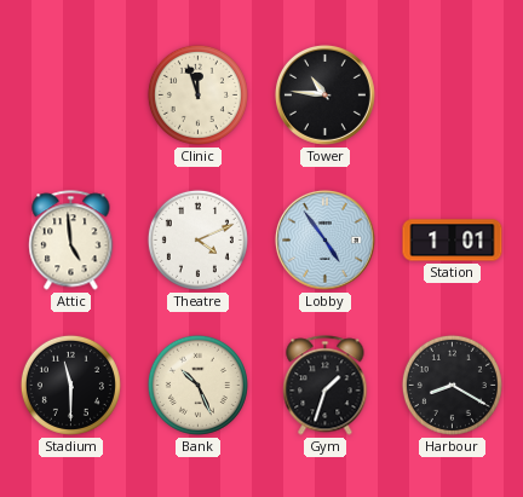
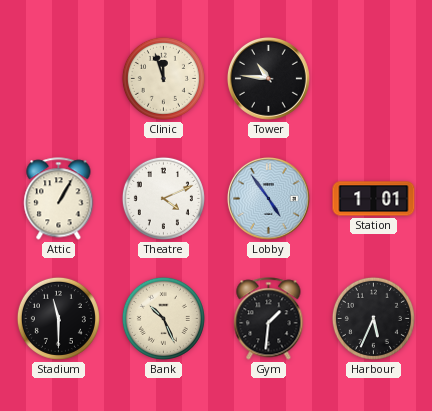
Attic: 4:59 -> 1:05 (59, 199)
Gym: 1:33 -> 1:31 (269, 319)
Harbour: 8:20 -> 5:34 (373, 318)
